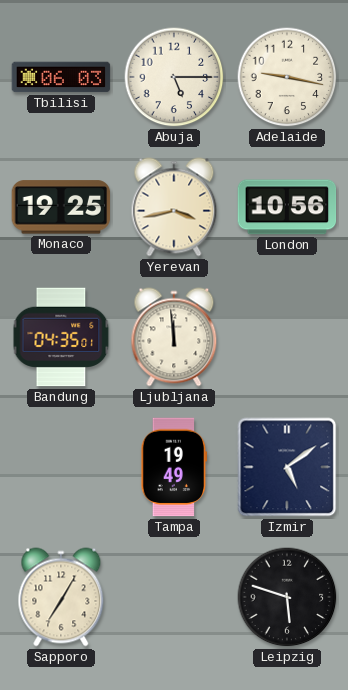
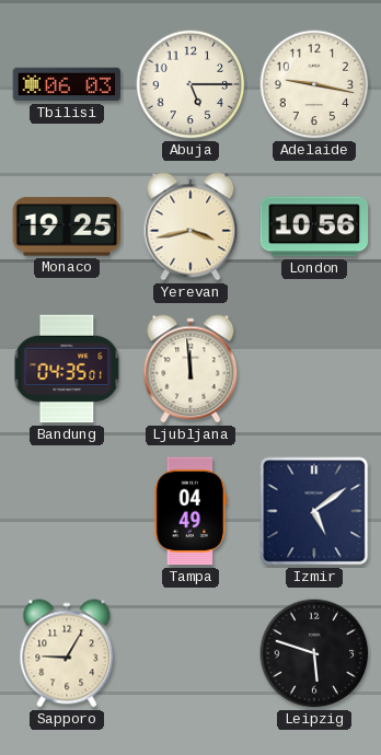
Tampa: 19:49 -> 04:49 (190, 511)
Sapporo: 7:05 -> 9:05 (67, 653)
